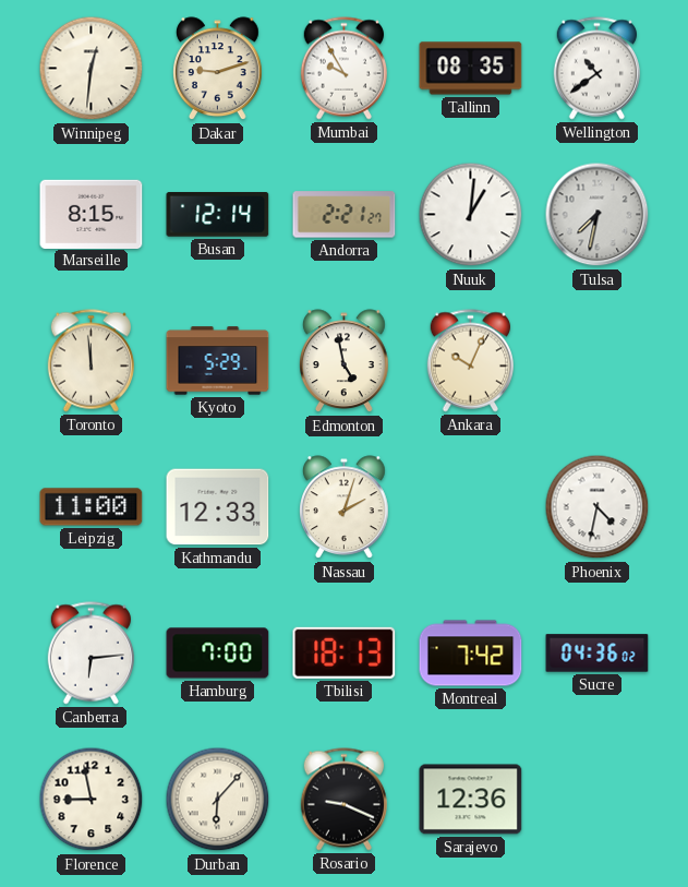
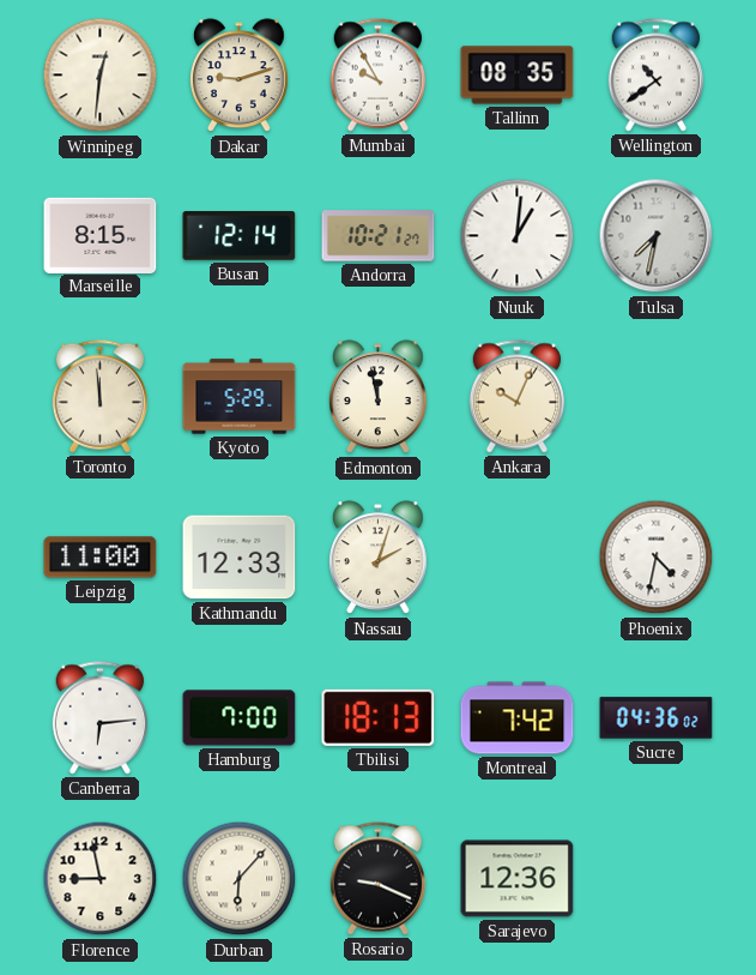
Andorra: 2:21 -> 10:21 (379, 236)
Edmonton: 4:58 -> 11:58 (379, 397)
